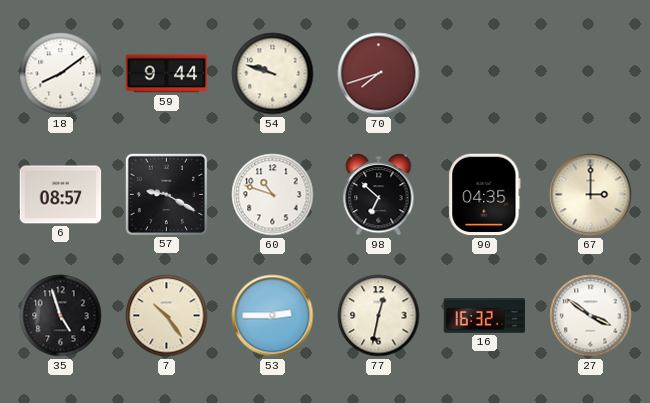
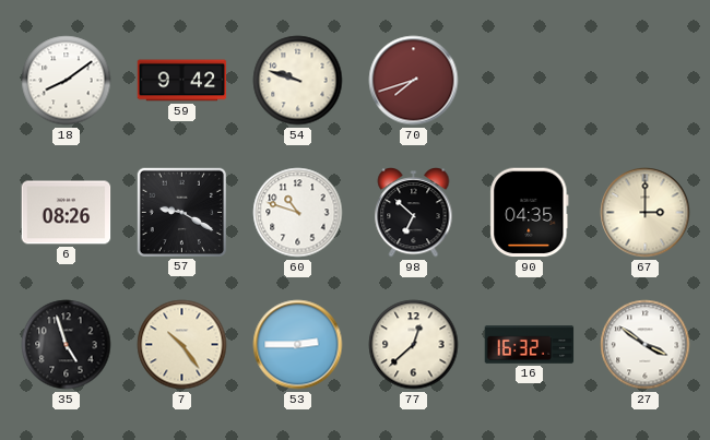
59: 9:44 -> 9:42 (182, 81)
6: 08:57 -> 08:26 (67, 213)
77: 12:32 -> 12:38 (414, 345)
